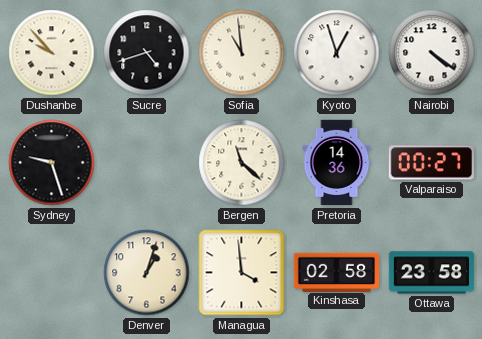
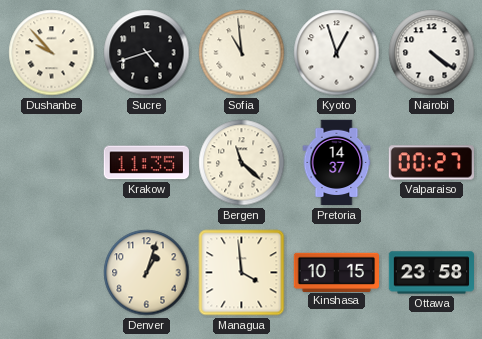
Sydney: 9:27 -> none (52, 163)
Krakow: none -> 11:35 (146, 163)
Pretoria: 14:36 -> 14:37 (337, 163)
Kinshasa: 02:58 -> 10:15 (336, 272)
